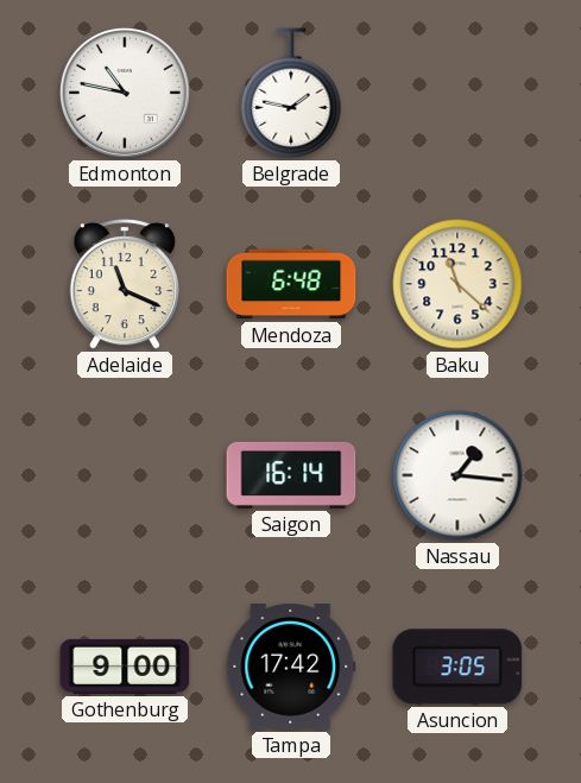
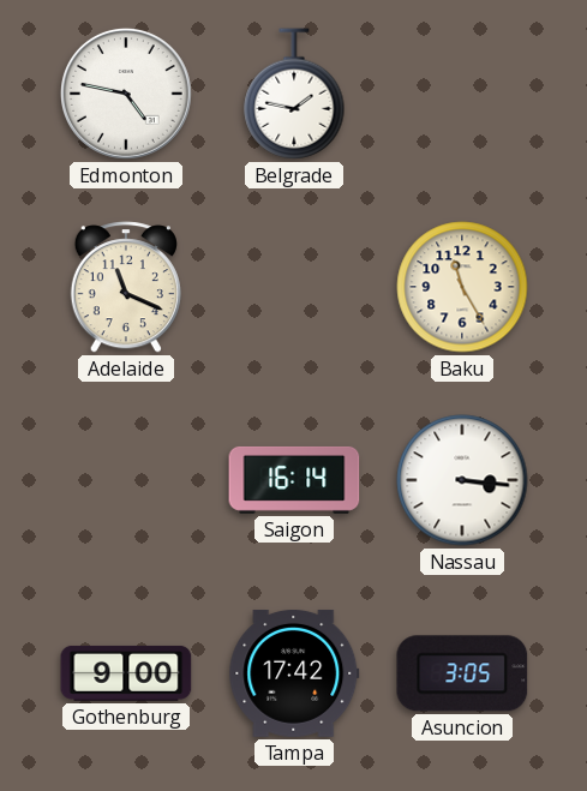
Edmonton: 10:47 -> 4:47 (126, 94)
Mendoza: 6:48 -> none (291, 284)
Baku: 11:22 -> 11:25 (462, 287)
Nassau: 1:16 -> 3:16 (462, 480)
